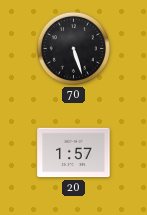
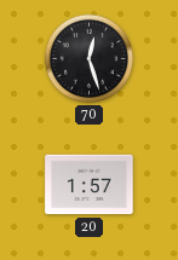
70: 5:27 -> 12:27 (88, 58)
